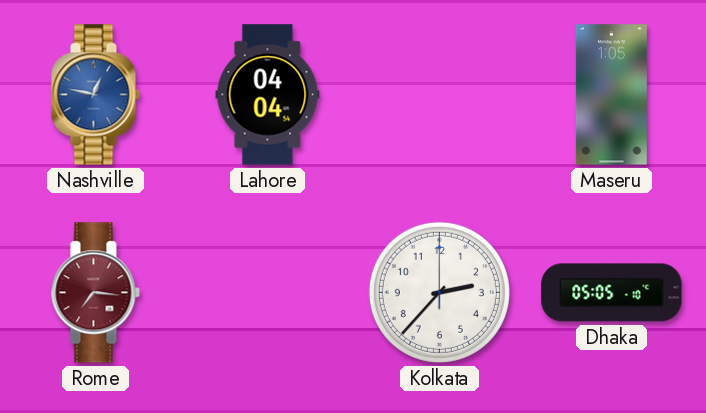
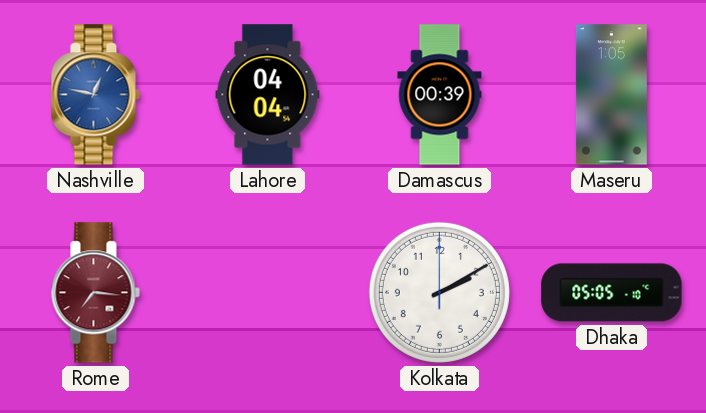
Damascus: none -> 00:39 (440, 95)
Kolkata: 2:37 -> 2:10 (439, 292)
